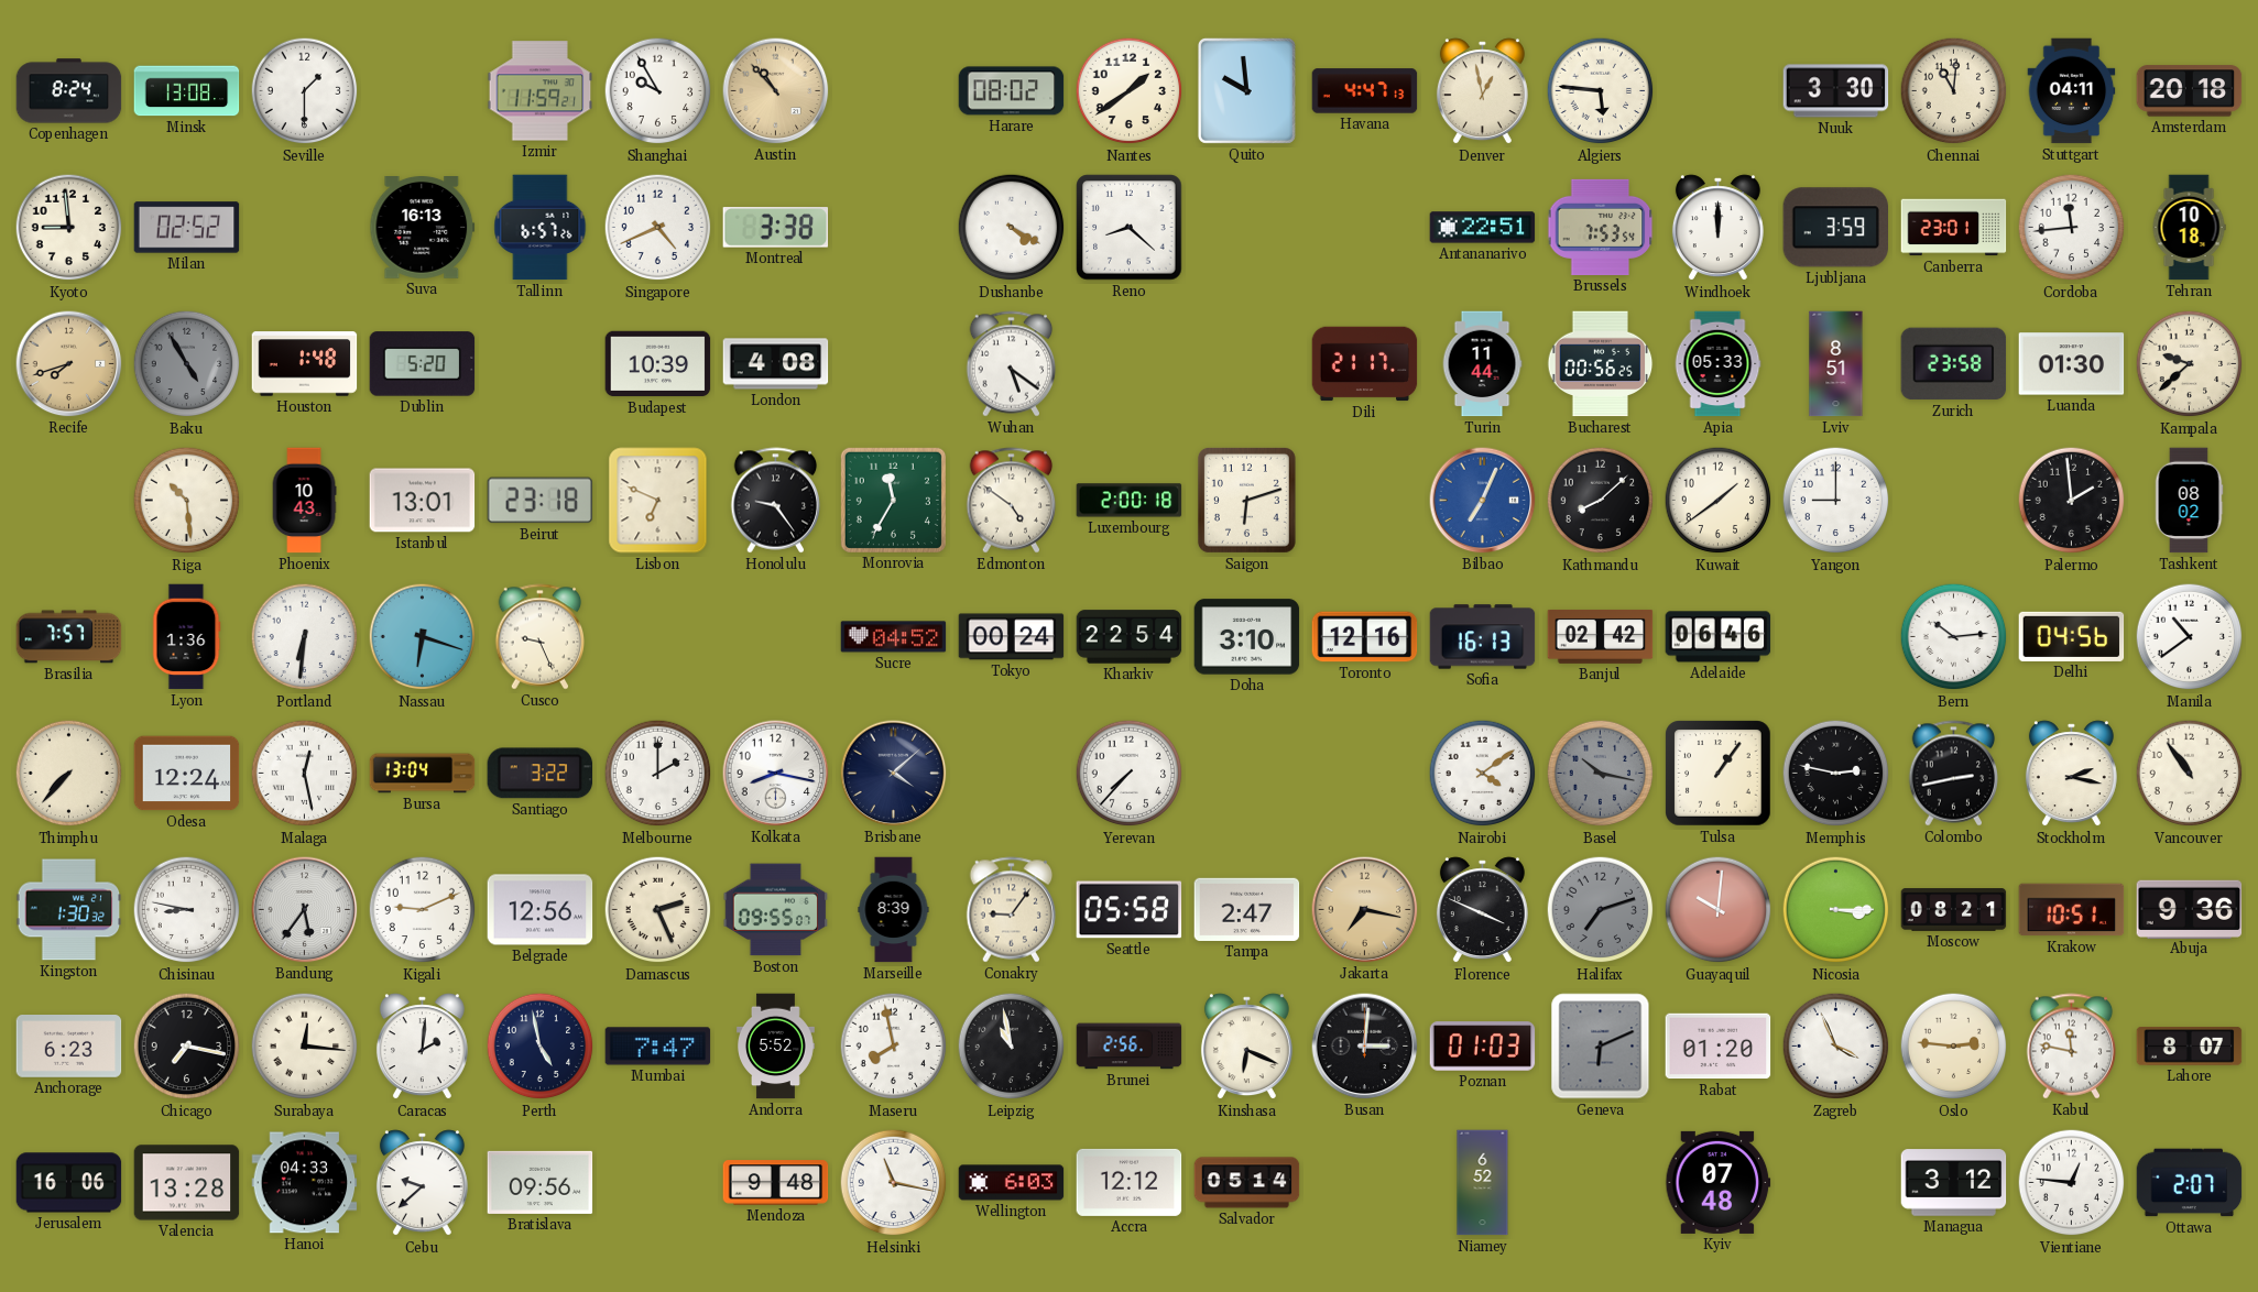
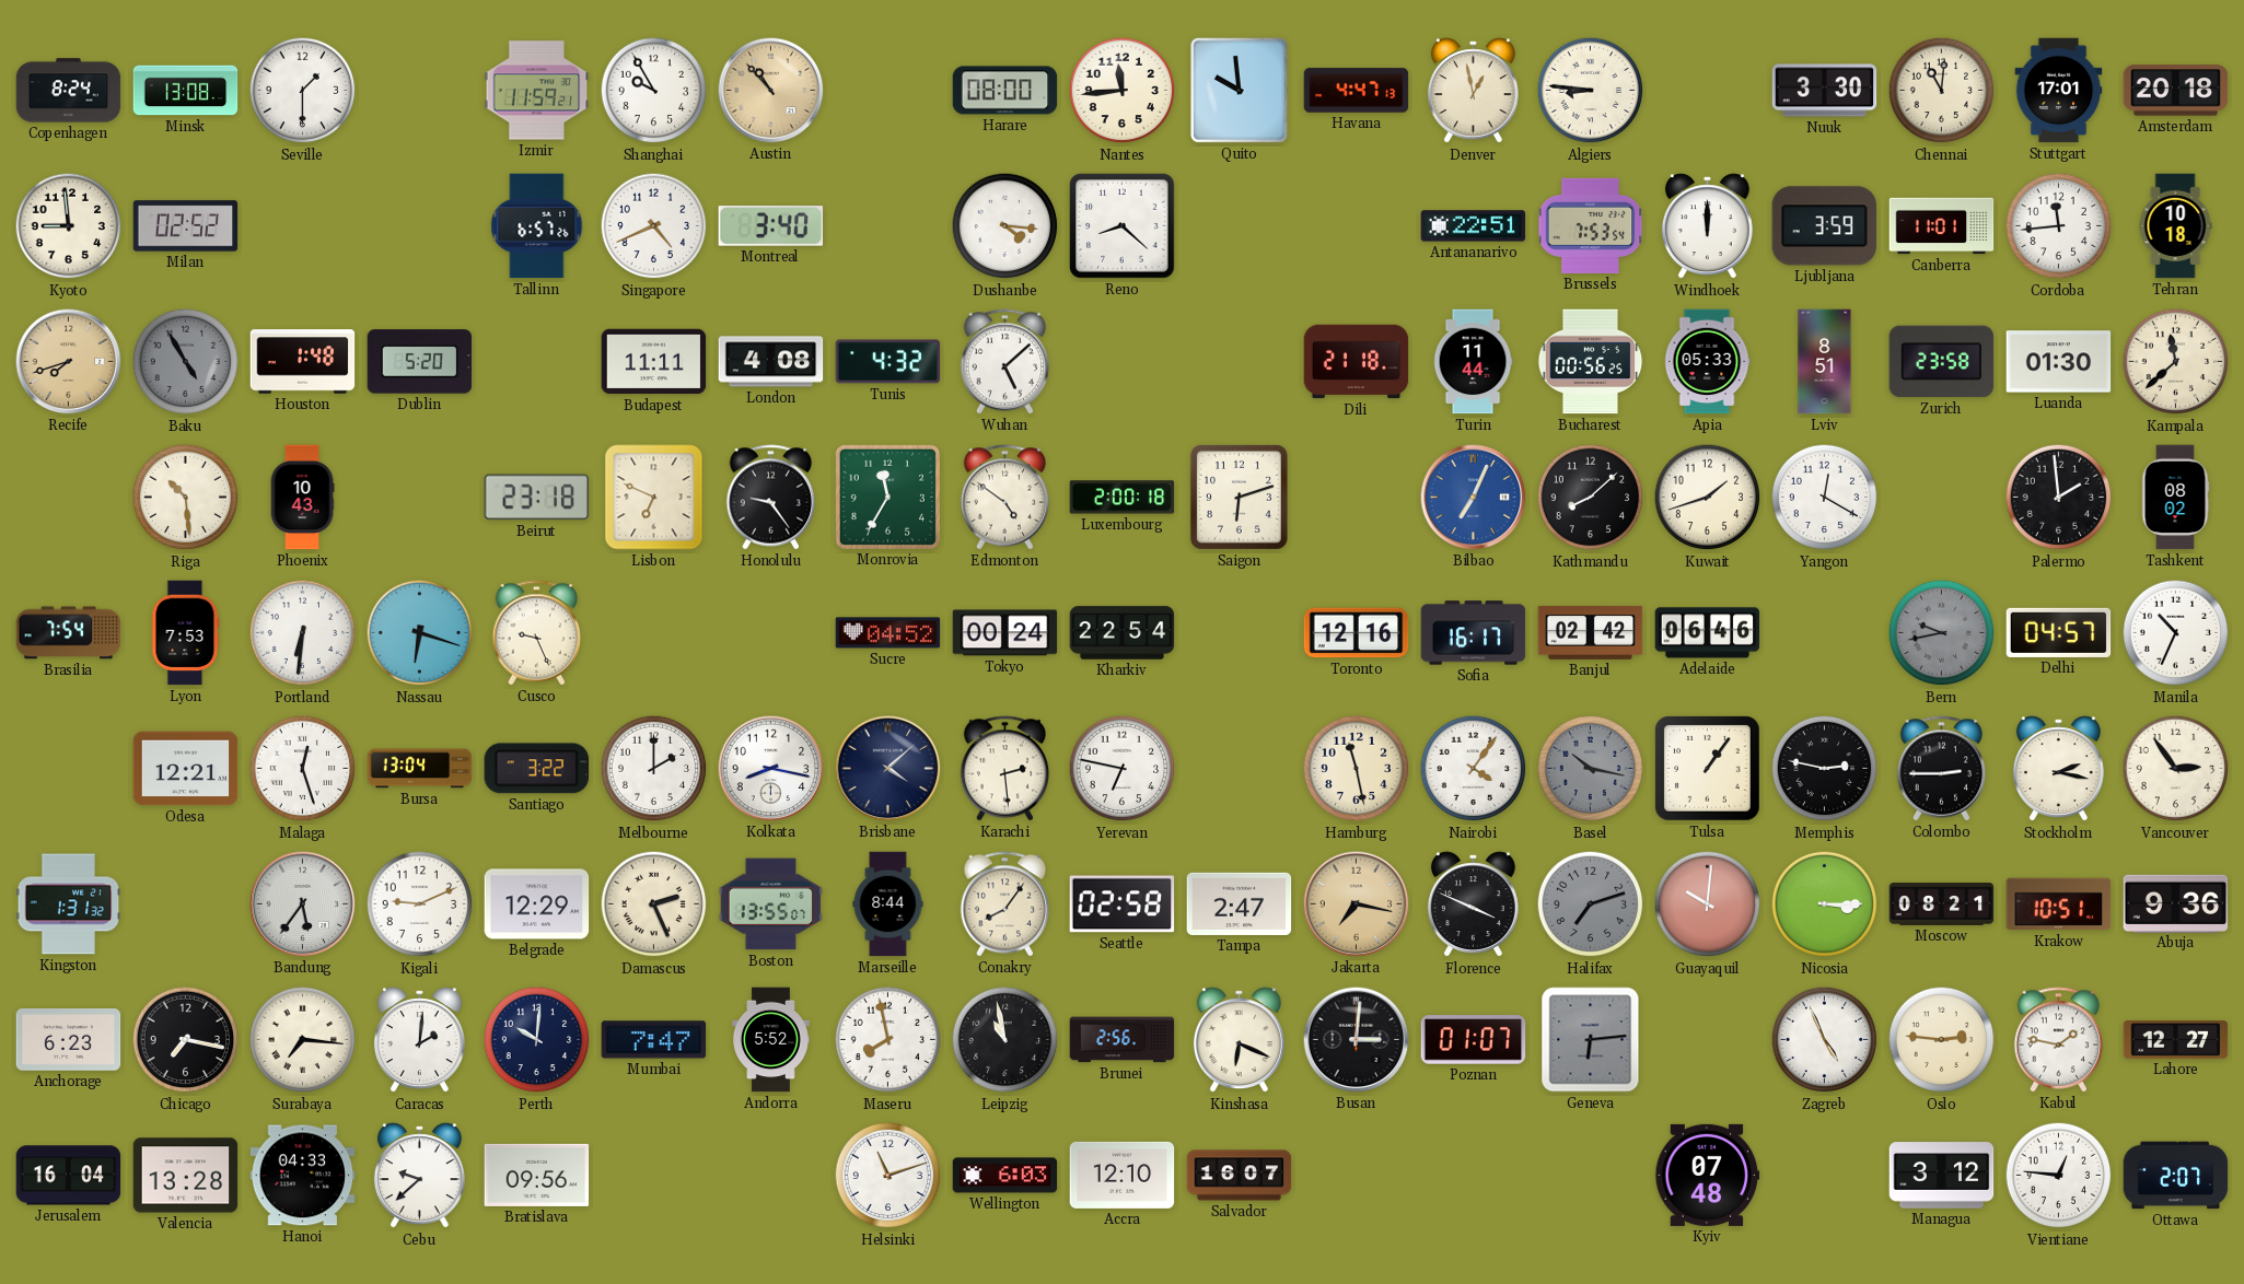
Harare: 08:02 -> 08:00 (1005, 91)
Nantes: 1:39 -> 11:44 (1123, 91)
Algiers: 5:46 -> 8:46 (1591, 91)
Stuttgart: 04:11 -> 17:01 (2059, 91)
Suva: 16:13 -> none (423, 228)
Montreal: 3:38 -> 3:40 (771, 226)
Dushanbe: 4:20 -> 4:16 (1005, 226)
Canberra: 23:01 -> 11:01 (1942, 226)
Budapest: 10:39 -> 11:11 (654, 362)
Tunis: none -> 4:32 (888, 362)
Wuhan: 5:21 -> 5:08 (1005, 362)
Dili: 21:17 -> 21:18 (1357, 362)
Kampala: 9:38 -> 11:38 (2176, 362)
Istanbul: 13:01 -> none (423, 501)
Kuwait: 1:39 -> 1:42 (1708, 498)
Yangon: 9:00 -> 12:20 (1825, 498)
Brasilia: 7:57 -> 7:54 (69, 633)
Lyon: 1:36 -> 7:53 (185, 633)
Doha: 3:10 -> none (1247, 637)
Sofia: 16:13 -> 16:17 (1474, 633)
Bern: 10:14 -> 9:43 (1942, 633)
Bern dial: white -> grey (1942, 633)
Delhi: 04:56 -> 04:57 (2059, 632)
Manila: 10:39 -> 10:34 (2176, 633)
Thimphu: 7:37 -> none (69, 774)
Odesa: 12:24 -> 12:21 (186, 769)
Malaga: 12:28 -> 12:27 (303, 769)
Karachi: none -> 2:29 (1005, 769)
Yerevan: 7:37 -> 6:47 (1123, 769)
Hamburg: none -> 11:28 (1357, 769)
Nairobi: 4:09 -> 4:06 (1474, 769)
Colombo: 2:43 -> 2:45 (1942, 769)
Vancouver: 10:54 -> 2:54 (2176, 769)
Kingston: 1:30 -> 1:31 (69, 904)
Chisinau: 8:47 -> none (187, 910)
Belgrade: 12:56 -> 12:29 (537, 904)
Boston: 09:55 -> 13:55 (771, 904)
Marseille: 8:39 -> 8:44 (888, 904)
Conakry: 9:06 -> 8:06 (1005, 904)
Seattle: 05:58 -> 02:58 (1123, 904)
Surabaya: 12:16 -> 7:16 (303, 1040)
Perth: 4:58 -> 10:01 (537, 1040)
Poznan: 01:03 -> 01:07 (1474, 1040)
Geneva: 6:11 -> 6:14 (1591, 1040)
Rabat: 01:20 -> none (1719, 1047)
Zagreb: 3:56 -> 4:56 (1825, 1040)
Kabul: 11:47 -> 1:47 (2059, 1040)
Lahore: 8:07 -> 12:27 (2176, 1040)
Jerusalem: 16:06 -> 16:04 (69, 1176)
Mendoza: 9:48 -> none (776, 1183)
Helsinki: 11:17 -> 11:12 (888, 1176)
Accra: 12:12 -> 12:10 (1123, 1175)
Salvador: 05:14 -> 16:07 (1240, 1176)
Niamey: 6:52 -> none (1483, 1183)
